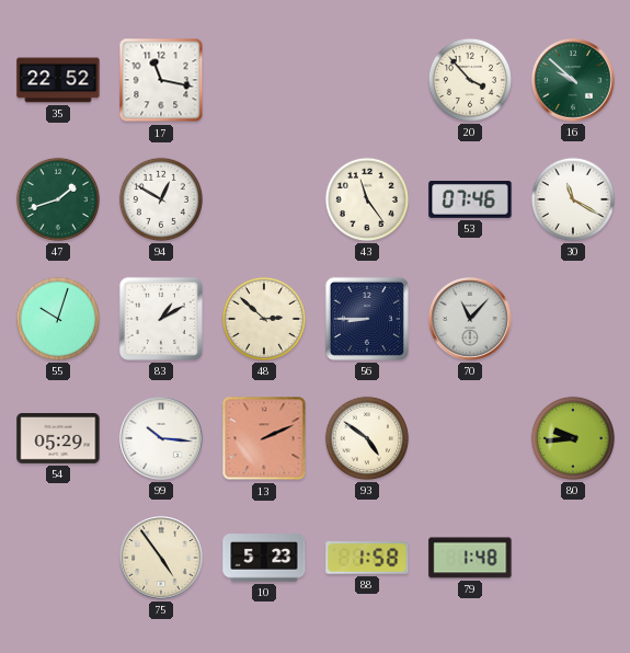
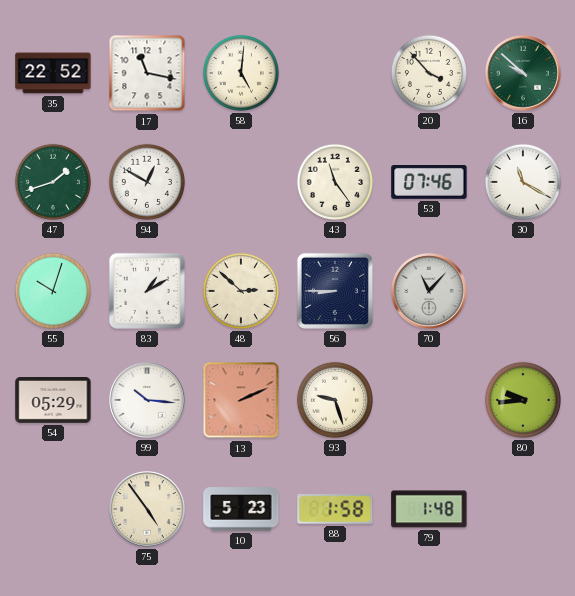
58: none -> 5:01 (241, 73)
93: 4:51 -> 9:27 (335, 400)
